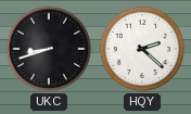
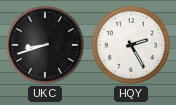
HQY: 2:22 -> 2:25 (131, 45)
